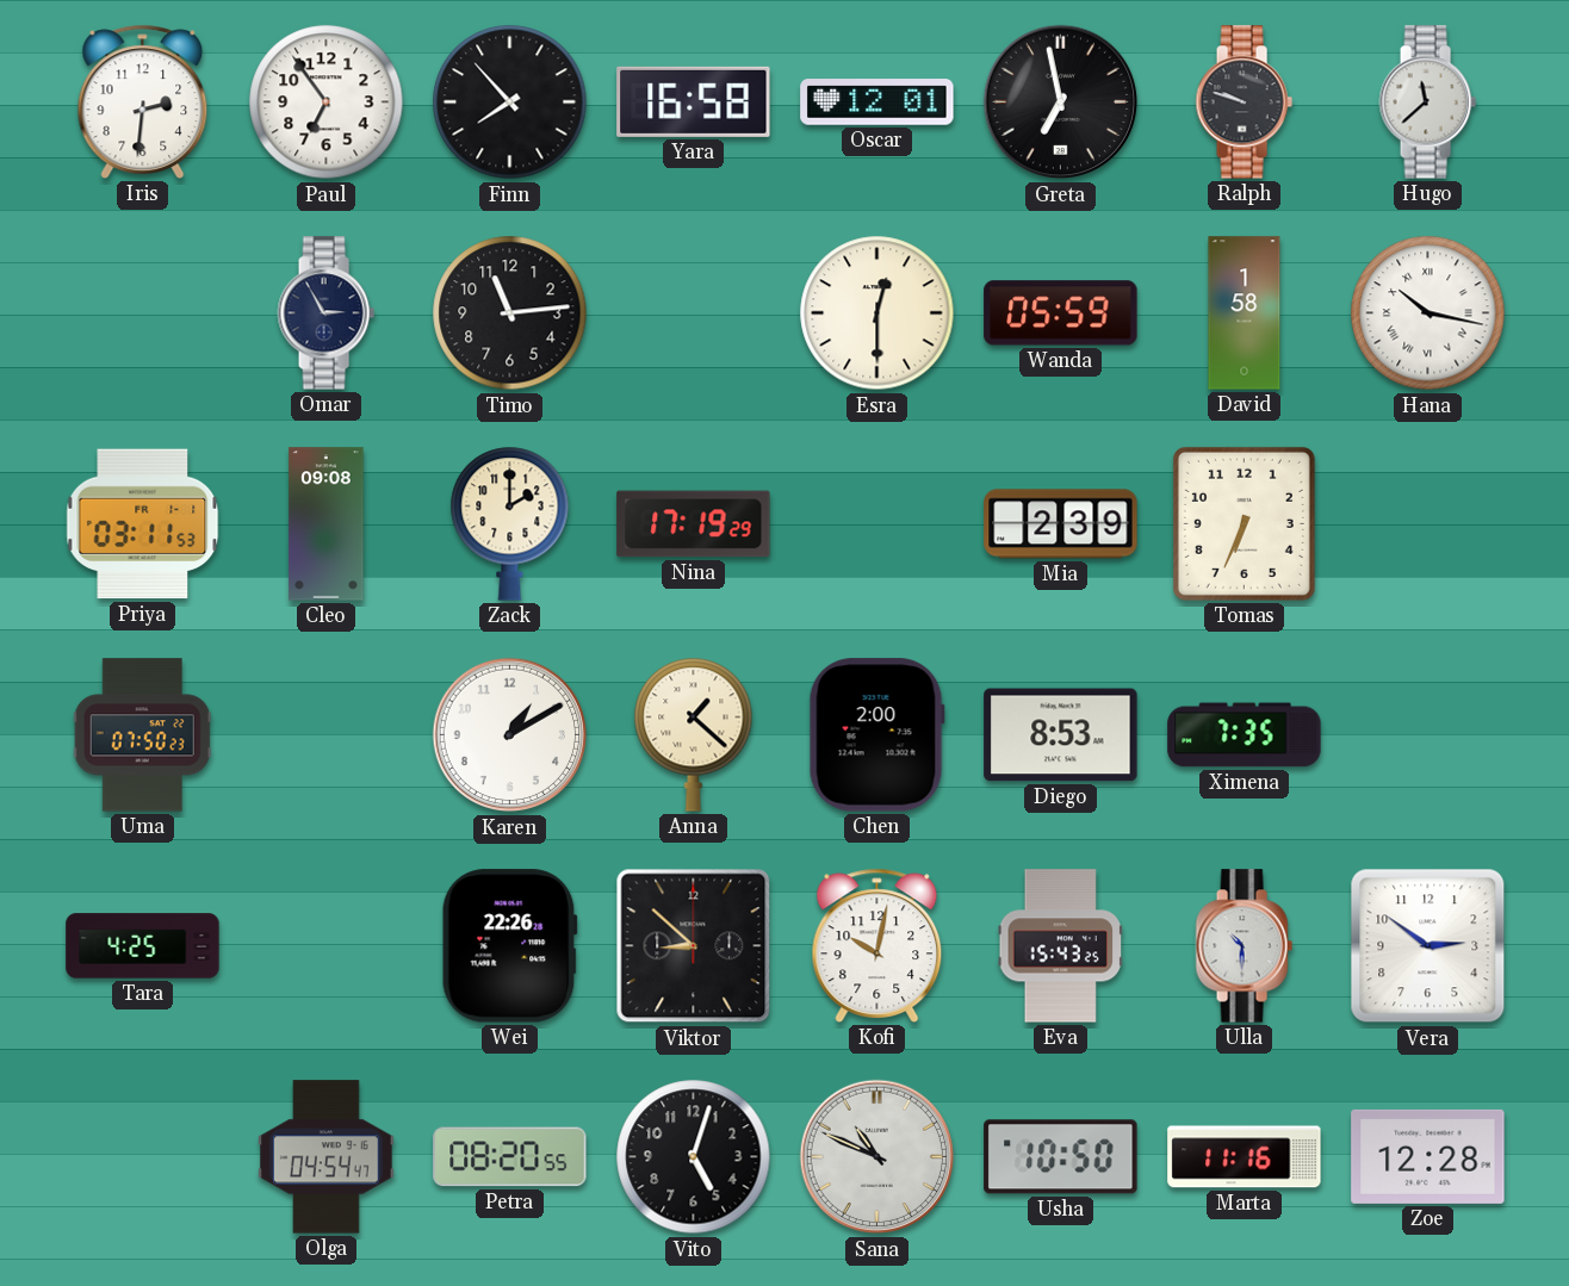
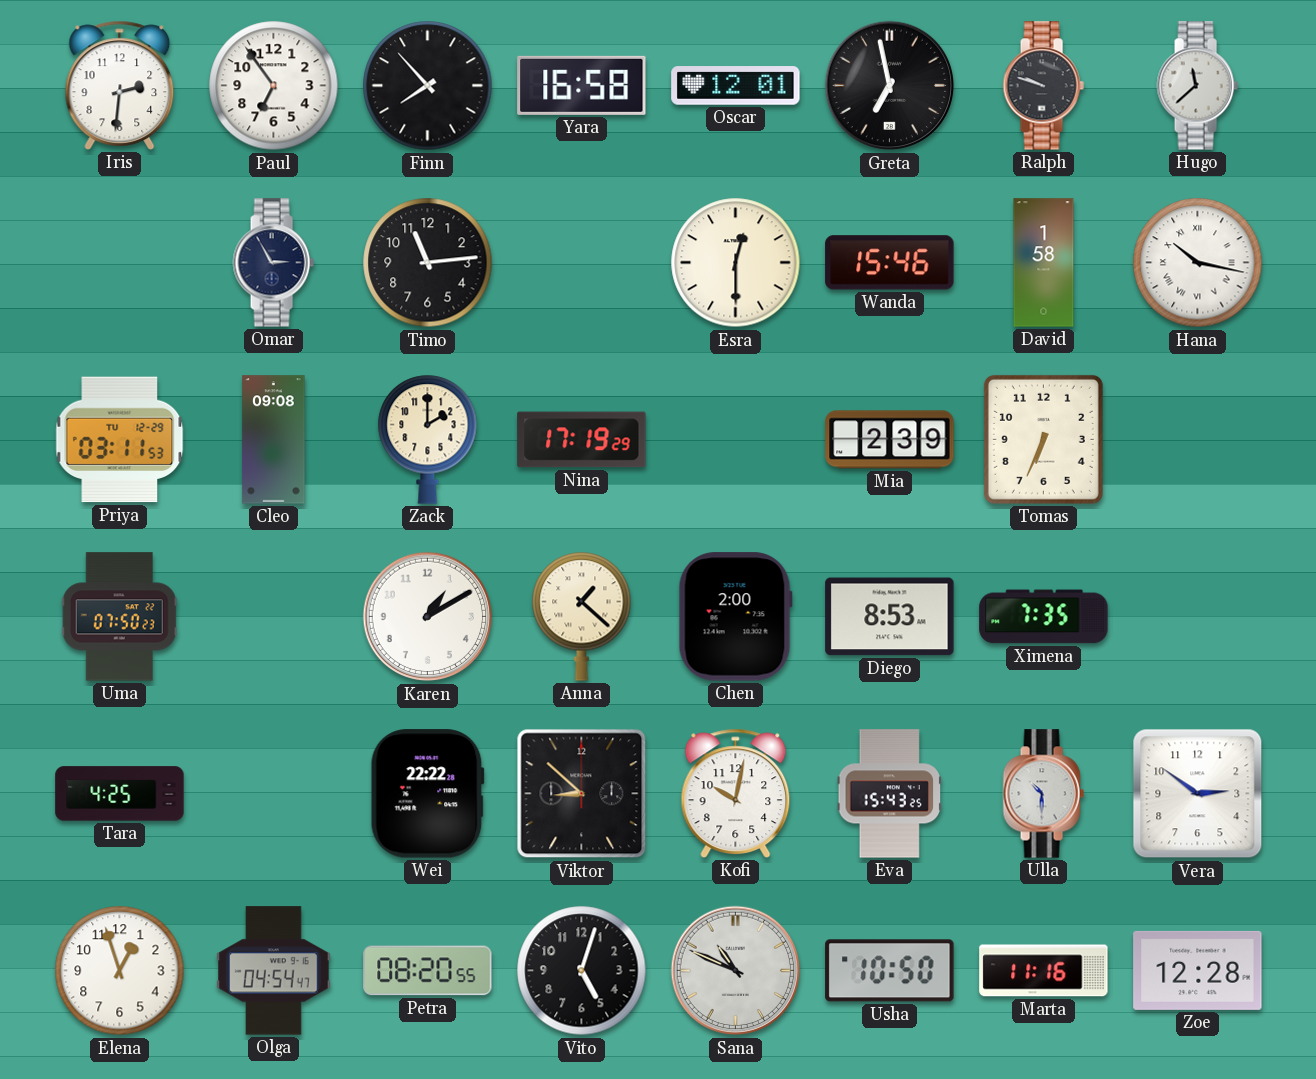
Wanda: 05:59 -> 15:46 (890, 263)
Priya date: FR 1-1 -> TU 12-29 (120, 440)
Wei: 22:26 -> 22:22 (427, 794)
Elena: none -> 12:57 (120, 971)
